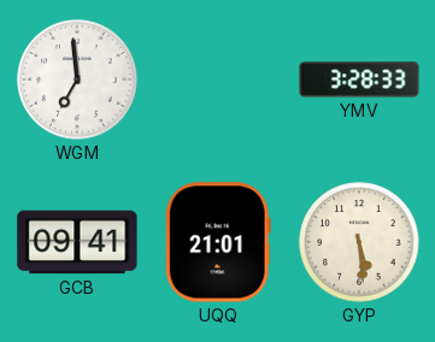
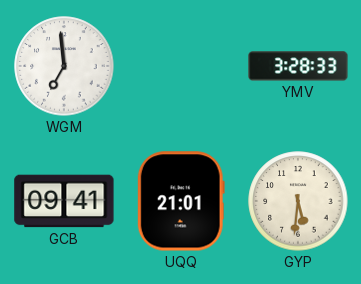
GYP: 5:29 -> 5:31 (298, 201)
